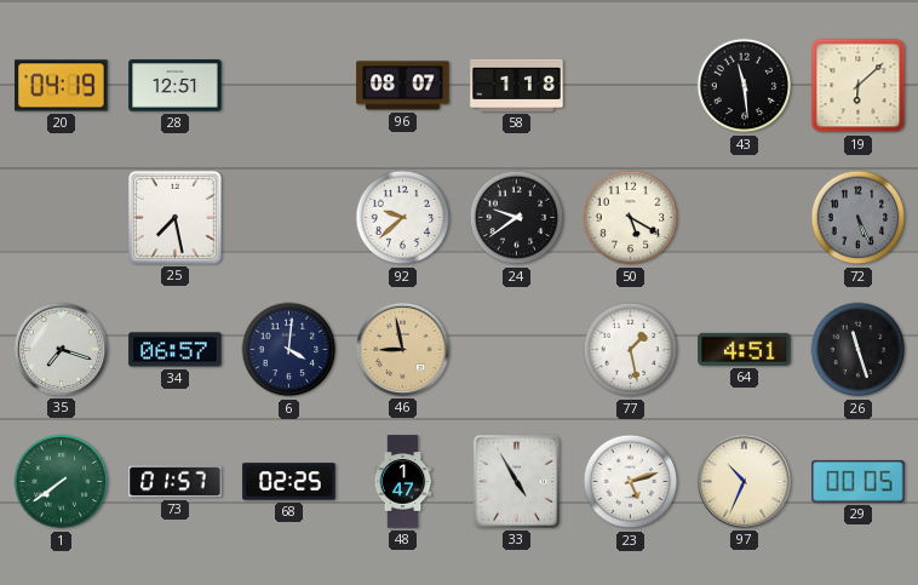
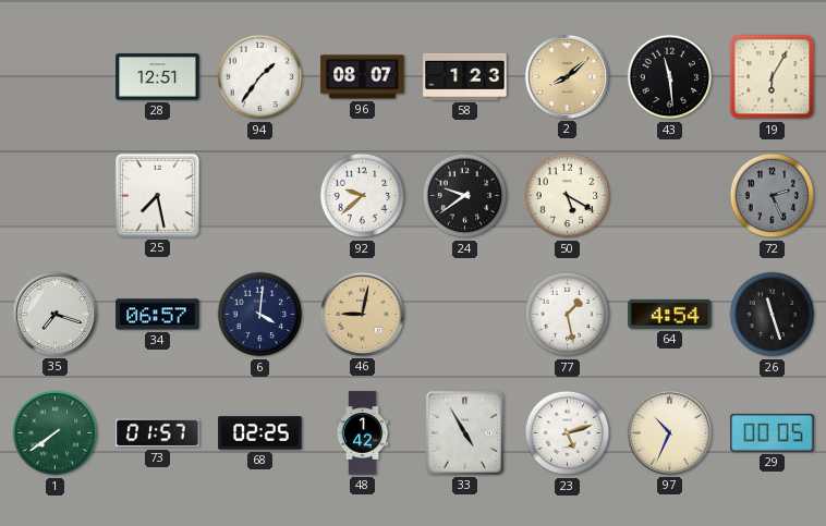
20: 04:19 -> none (62, 86)
94: none -> 1:36 (260, 77)
58: 1:18 -> 1:23 (465, 76)
2: none -> 8:08 (567, 76)
19: 6:08 -> 6:05 (773, 77)
72: 5:26 -> 2:26 (773, 196)
46: 8:58 -> 9:02 (362, 314)
64: 4:51 -> 4:54 (670, 314)
48: 1:47 -> 1:42 (363, 433)
